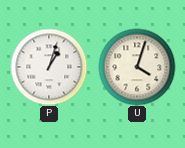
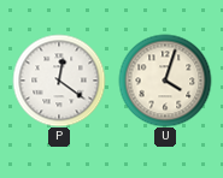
P: 1:03 -> 12:21 (59, 81)
